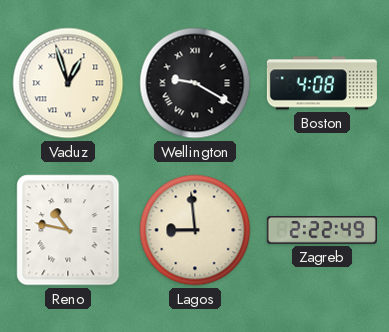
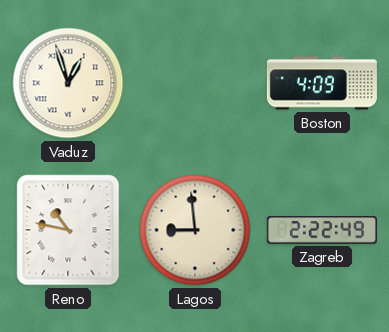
Wellington: 9:20 -> none (195, 83)
Boston: 4:08 -> 4:09 (322, 83)
